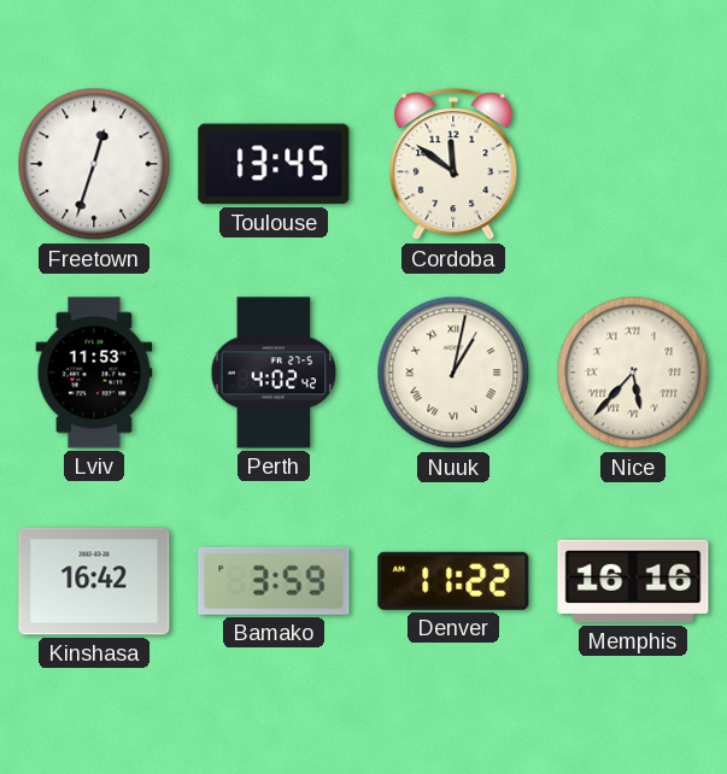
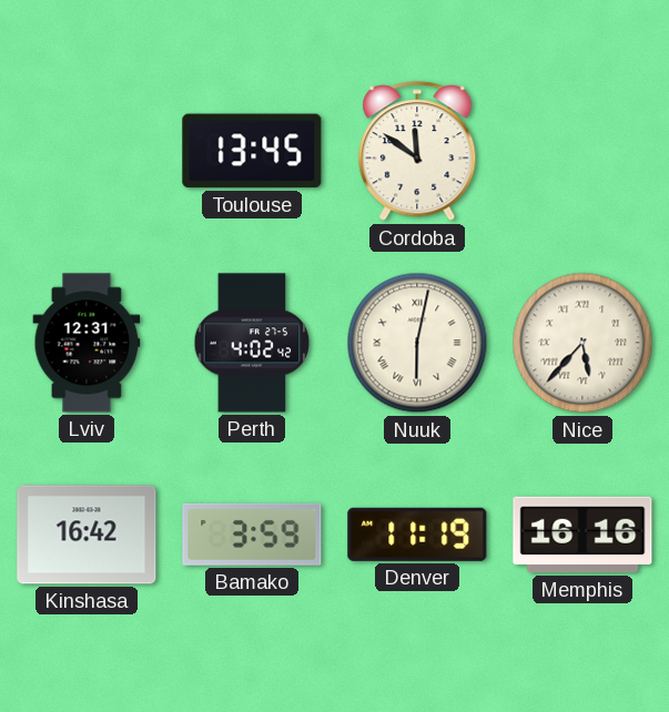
Freetown: 12:33 -> none (94, 164)
Lviv: 11:53 -> 12:31 (87, 343)
Nuuk: 1:02 -> 6:02 (417, 343)
Denver: 11:22 -> 11:19 (417, 535)
